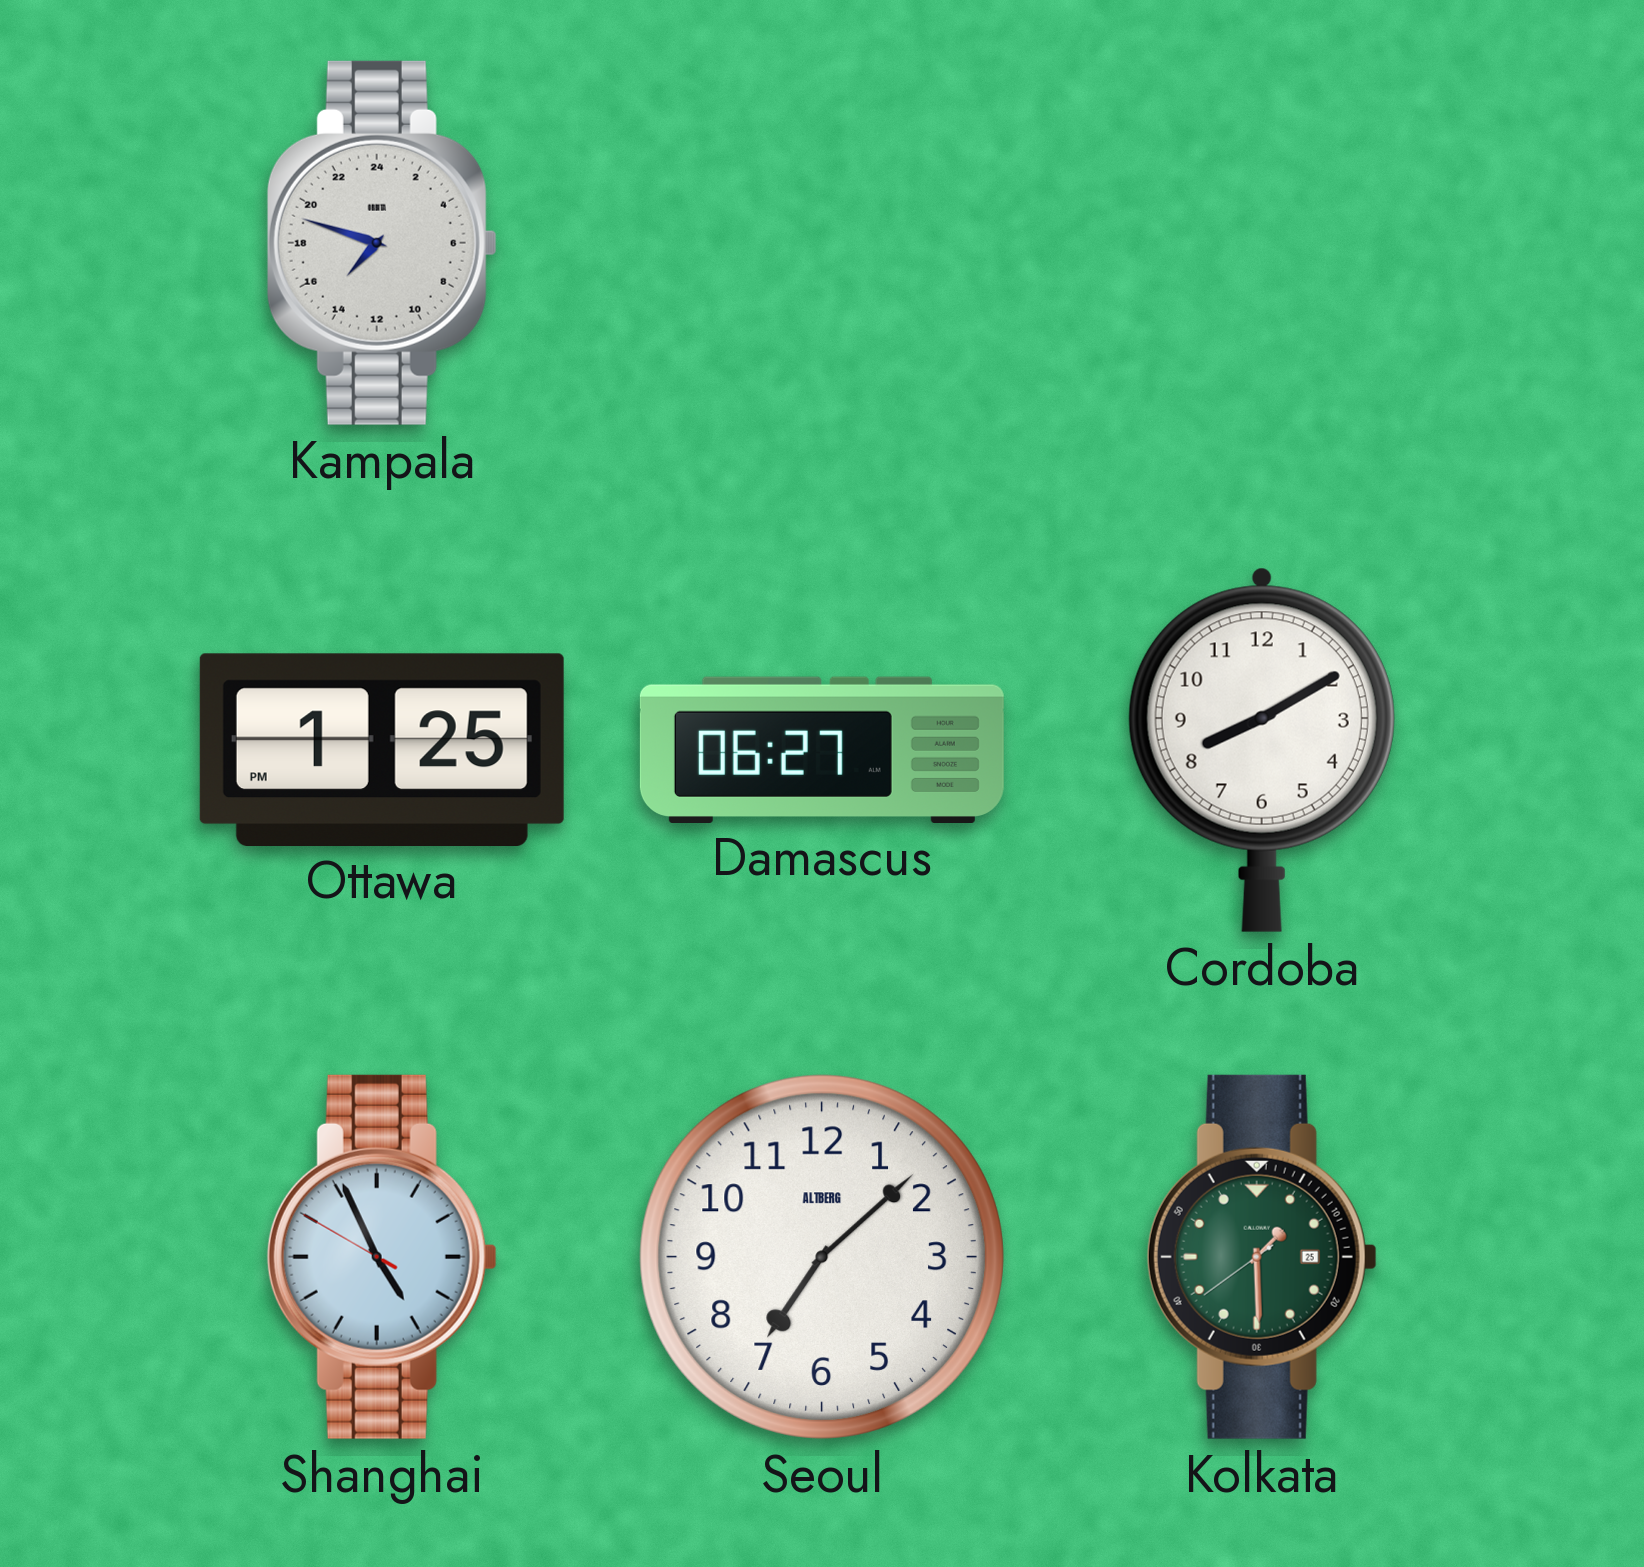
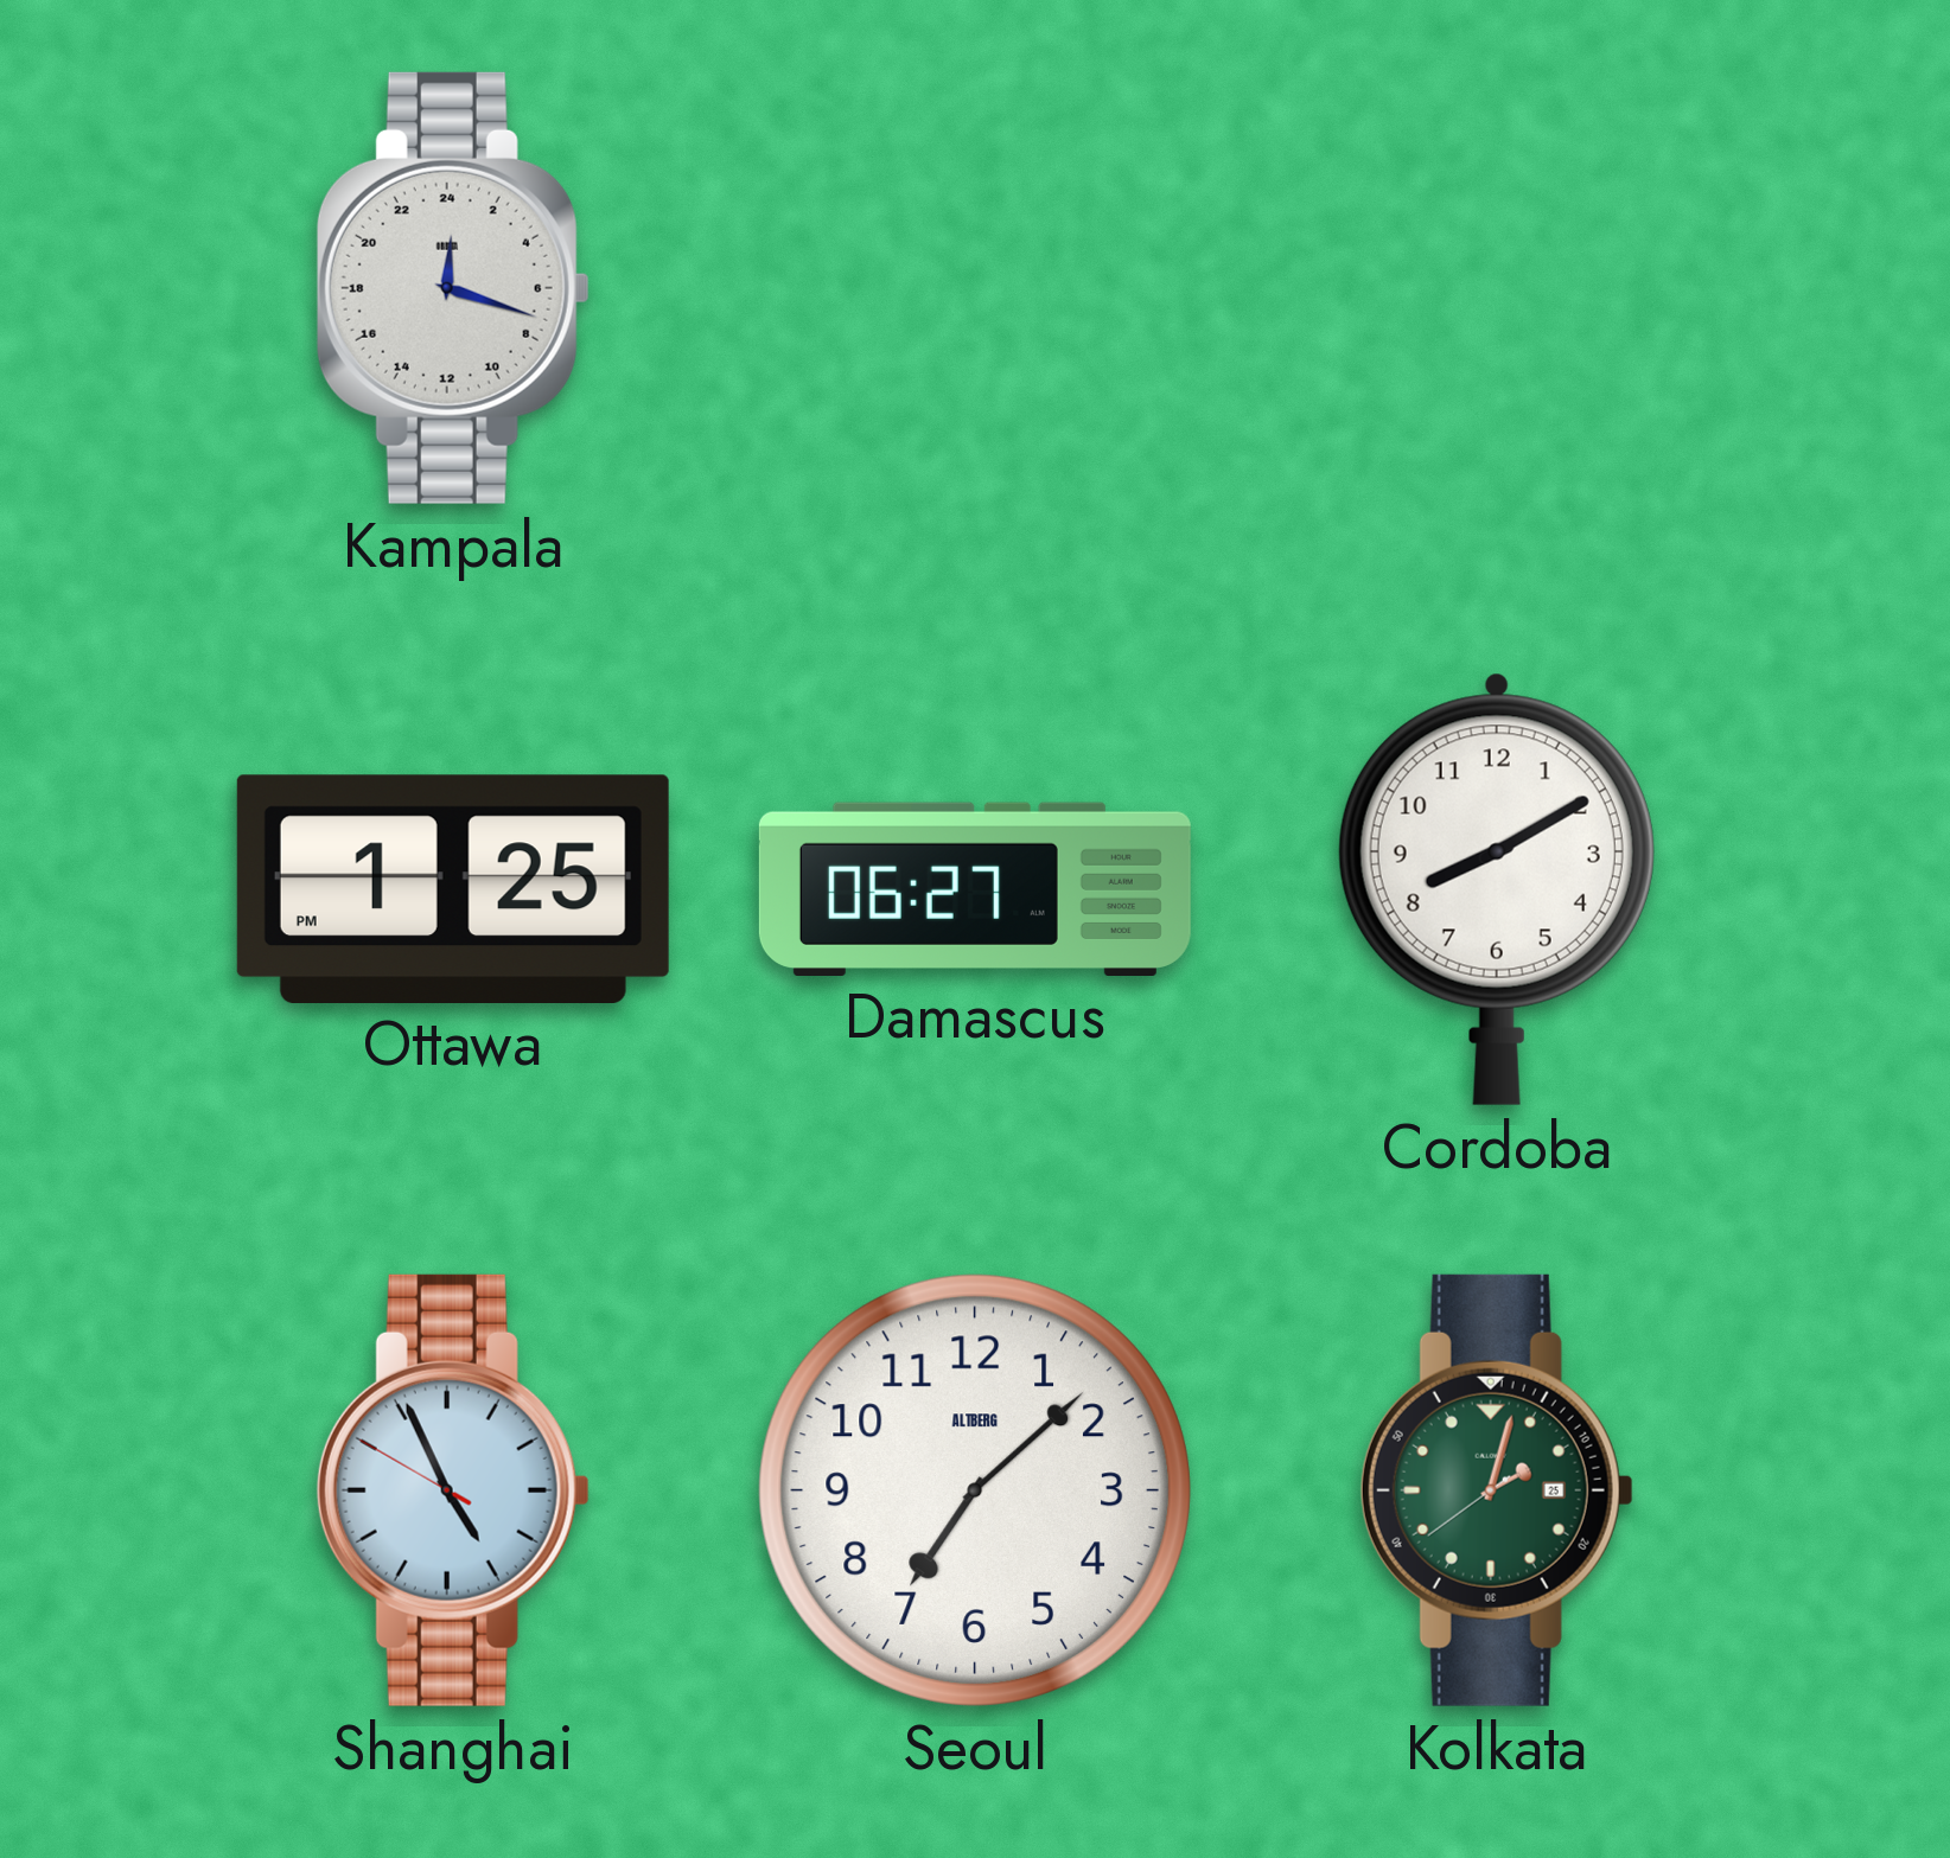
Kampala: 14:48 -> 0:18 (453, 288)
Kolkata: 1:29 -> 2:02 (1497, 1490)
